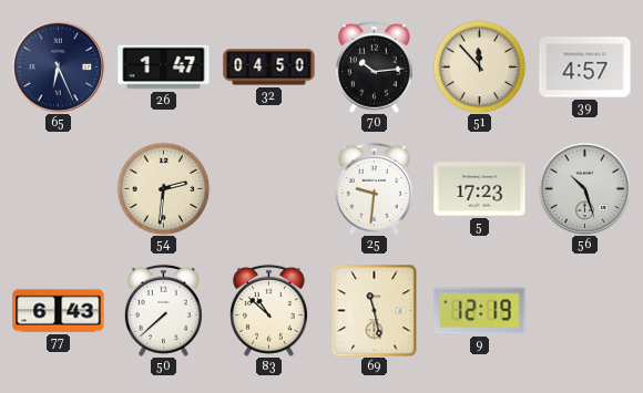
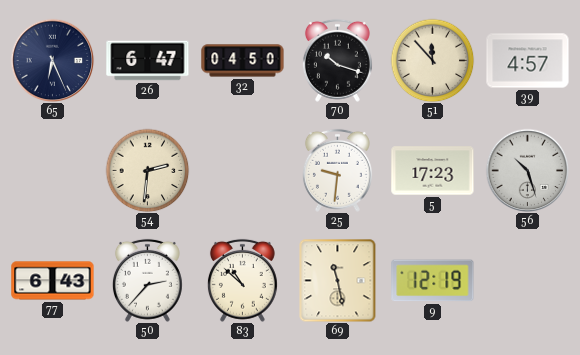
26: 1:47 -> 6:47 (148, 61)
70: 10:14 -> 10:18 (337, 60)
50: 7:38 -> 2:37 (147, 280)
